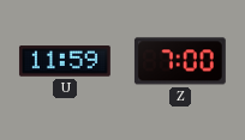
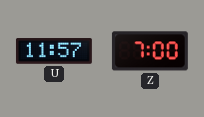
U: 11:59 -> 11:57 (54, 51)
